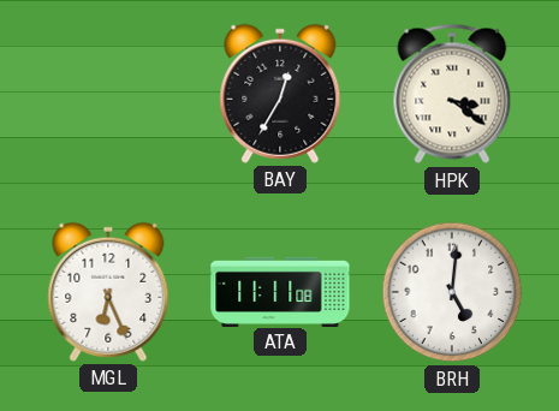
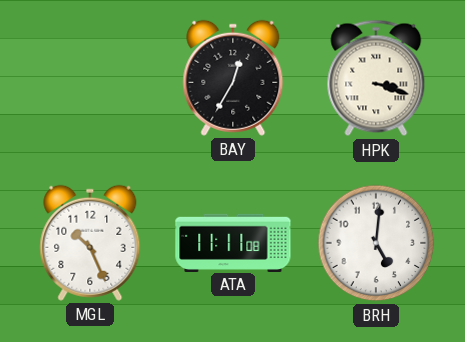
HPK: 3:21 -> 3:18 (376, 78)
MGL: 6:26 -> 10:26 (90, 243)
